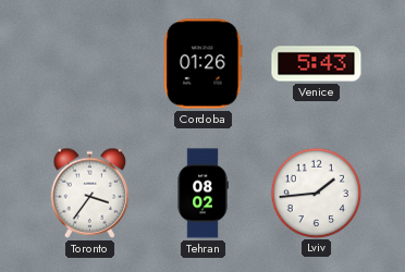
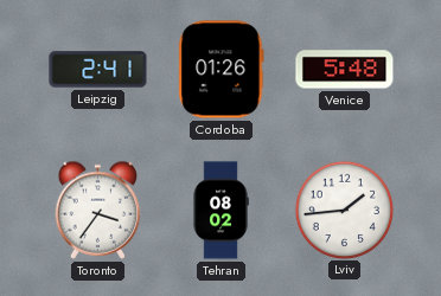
Leipzig: none -> 2:41 (98, 70)
Venice: 5:43 -> 5:48 (345, 70)
